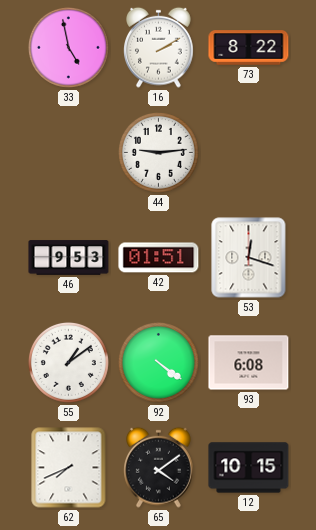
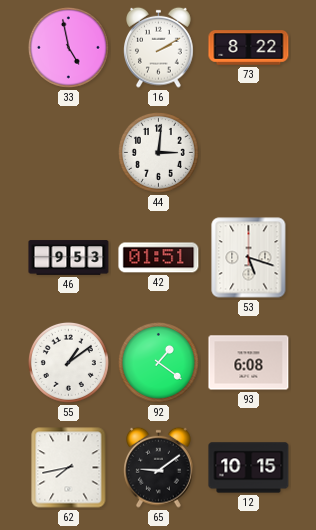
44: 9:14 -> 3:01 (158, 152)
53: 12:18 -> 5:18 (249, 258)
92: 4:21 -> 1:21 (158, 362)
62: 7:41 -> 7:43 (69, 468)
65: 4:09 -> 9:09 (159, 467)
